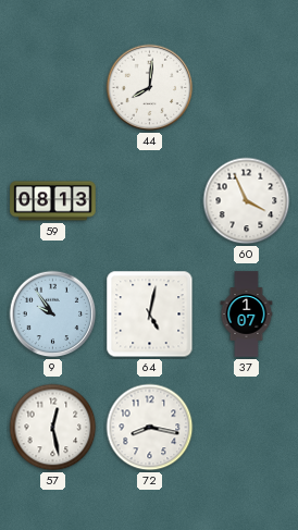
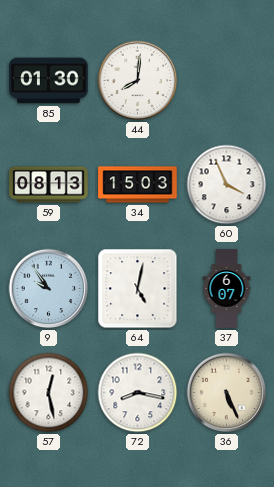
85: none -> 01:30 (49, 81)
34: none -> 15:03 (138, 185)
37: 1:07 -> 6:07 (227, 289)
36: none -> 5:26 (227, 393)
